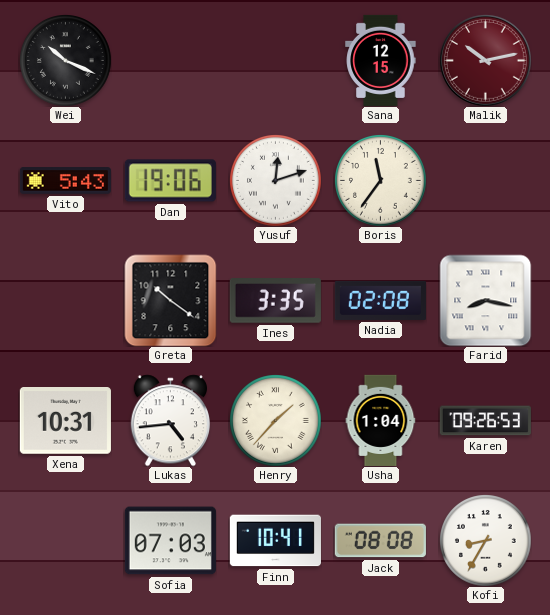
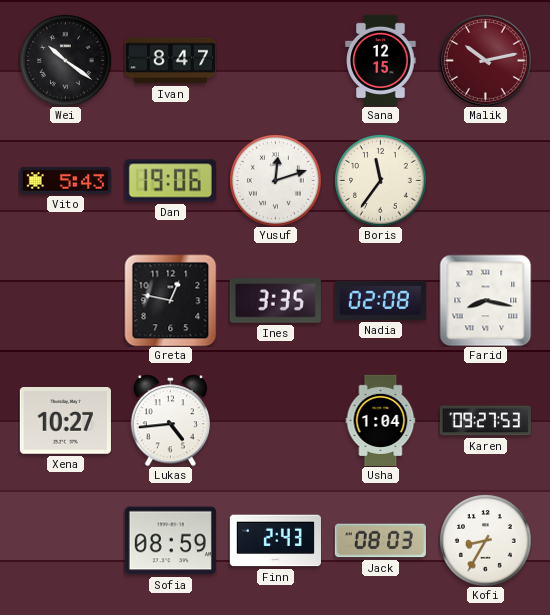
Wei: 10:19 -> 10:21 (66, 61)
Ivan: none -> 8:47 (170, 61)
Greta: 10:21 -> 12:47 (170, 300)
Xena: 10:31 -> 10:27 (65, 421)
Henry: 1:37 -> none (276, 421)
Karen: 09:26 -> 09:27 (485, 421)
Sofia: 07:03 -> 08:59 (170, 541)
Finn: 10:41 -> 2:43 (275, 541)
Jack: 08:08 -> 08:03 (380, 541)
